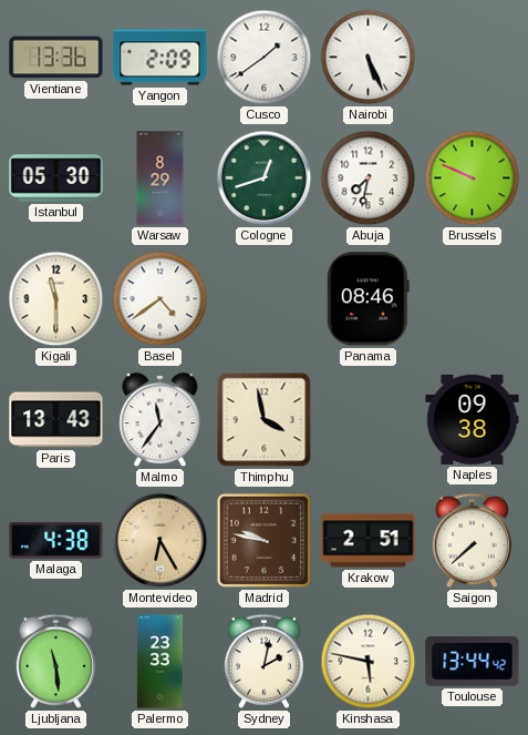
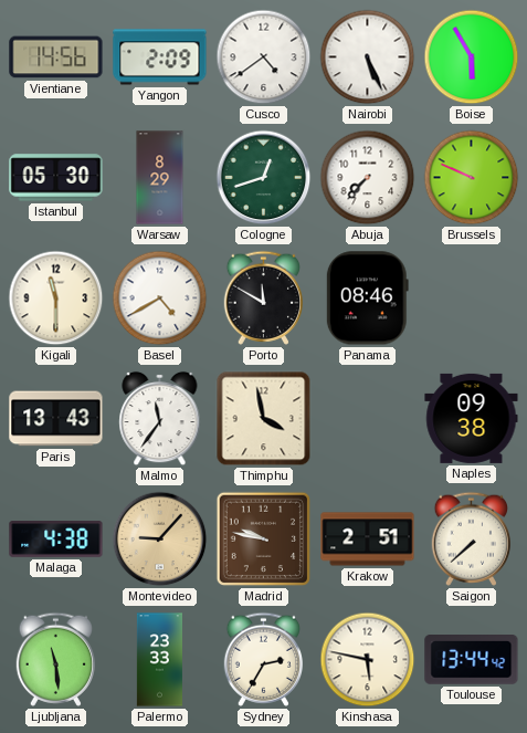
Vientiane: 13:36 -> 14:56 (56, 57)
Cusco: 1:39 -> 4:39 (264, 57)
Boise: none -> 5:55 (472, 57)
Abuja: 7:32 -> 7:37 (368, 178)
Basel: 4:39 -> 4:40 (160, 299)
Porto: none -> 11:50 (263, 297)
Montevideo: 6:25 -> 9:07 (160, 540)
Sydney: 2:02 -> 2:35 (263, 659)
